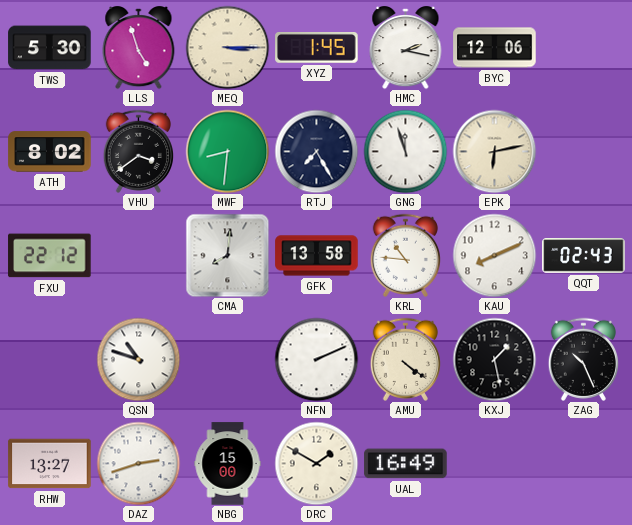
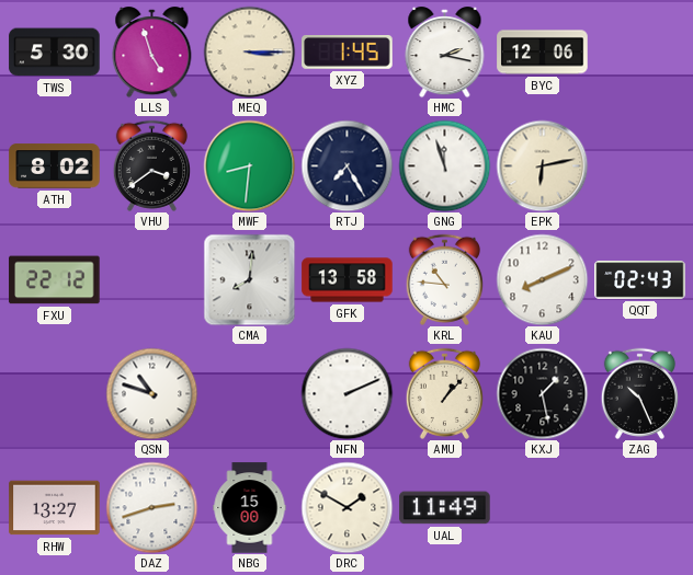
AMU: 4:21 -> 1:07 (444, 393)
UAL: 16:49 -> 11:49 (445, 508)
